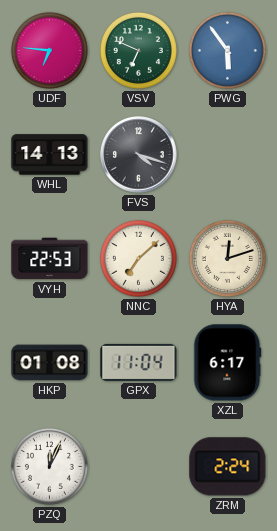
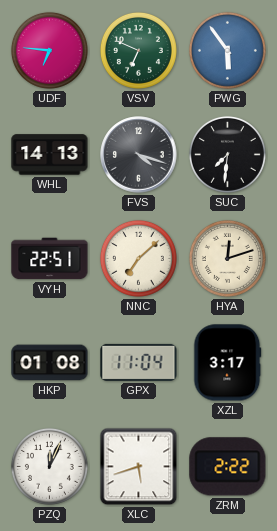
SUC: none -> 7:31 (227, 154)
VYH: 22:53 -> 22:51 (50, 259)
XZL: 6:17 -> 3:17 (228, 363)
XLC: none -> 5:42 (139, 467)
ZRM: 2:24 -> 2:22 (228, 467)
